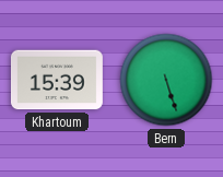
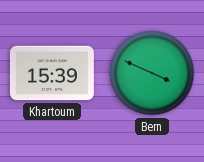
Bern: 5:27 -> 3:49 (152, 73)
